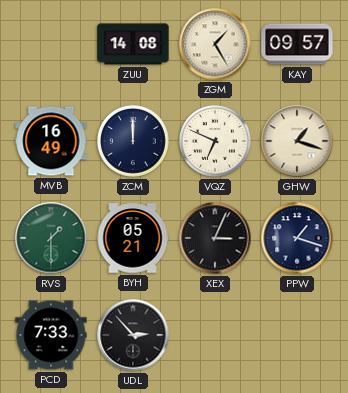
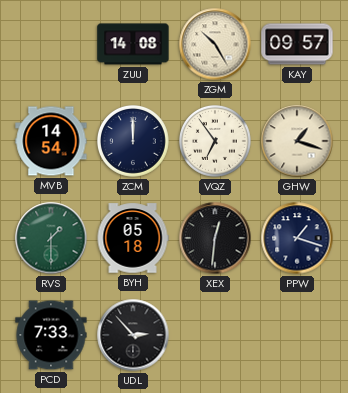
ZGM: 1:25 -> 10:25 (215, 44)
MVB: 16:49 -> 14:54 (51, 141)
VQZ: 6:49 -> 6:54 (216, 142)
BYH: 05:21 -> 05:18 (133, 238)
XEX: 3:04 -> 12:31 (215, 238)
